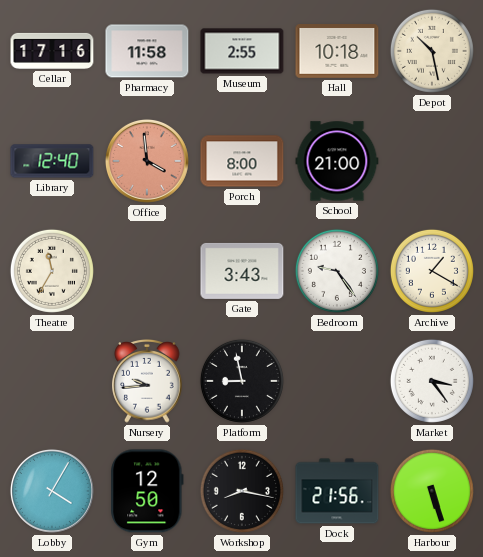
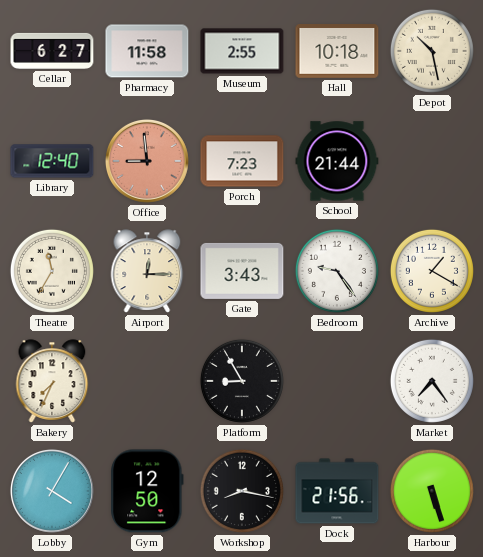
Cellar: 17:16 -> 6:27 (52, 51)
Office: 3:59 -> 8:59 (147, 161)
Porch: 8:00 -> 7:23 (242, 161)
School: 21:00 -> 21:44 (337, 161)
Airport: none -> 12:15 (147, 271)
Bakery: none -> 7:34 (52, 381)
Nursery: 9:44 -> none (147, 382)
Platform: 8:58 -> 8:55 (242, 381)
Market: 3:24 -> 7:24 (432, 381)
